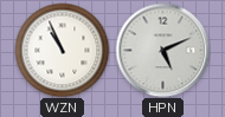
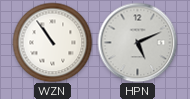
WZN: 10:56 -> 10:54 (52, 42)
